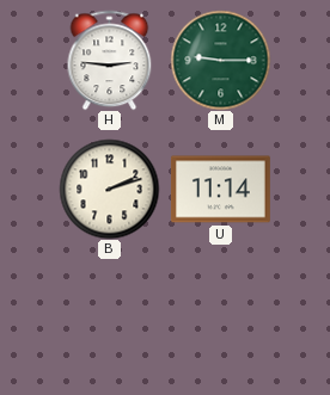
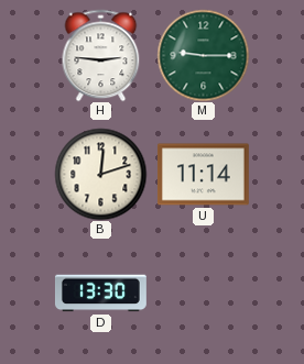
B: 2:12 -> 12:12 (100, 174)
D: none -> 13:30 (100, 294)
